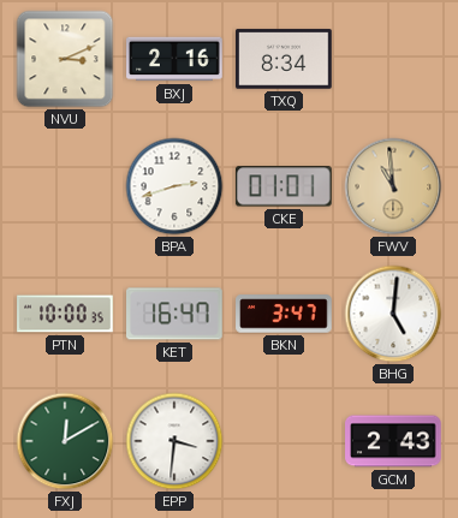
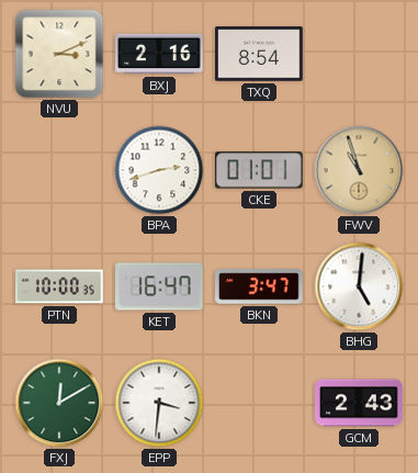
TXQ: 8:34 -> 8:54 (259, 54)
FWV: 10:59 -> 10:57 (359, 170)
